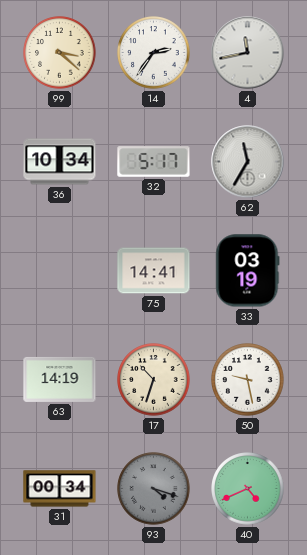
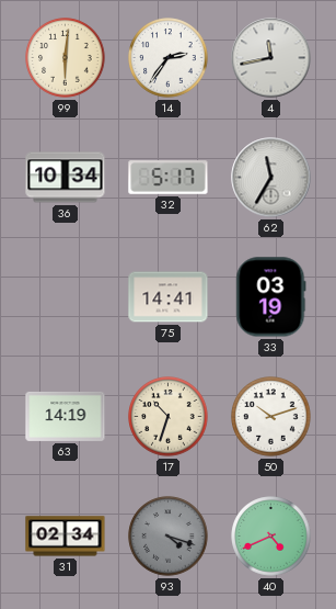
99: 3:22 -> 6:01 (66, 58)
50: 9:28 -> 10:12 (271, 417)
31: 00:34 -> 02:34 (66, 537)
